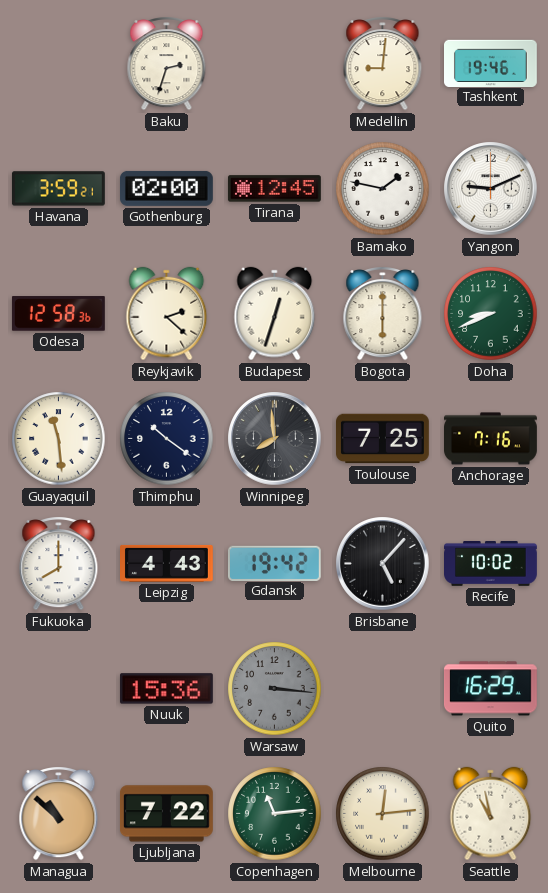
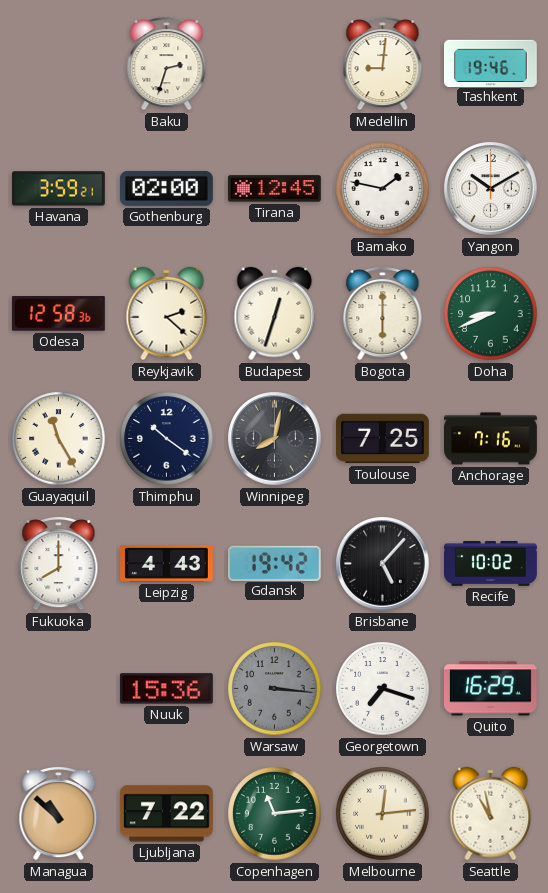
Yangon: 9:11 -> 10:10 (491, 189)
Guayaquil: 11:29 -> 11:25 (59, 439)
Winnipeg: 7:59 -> 8:02 (275, 439)
Georgetown: none -> 7:18 (383, 689)
